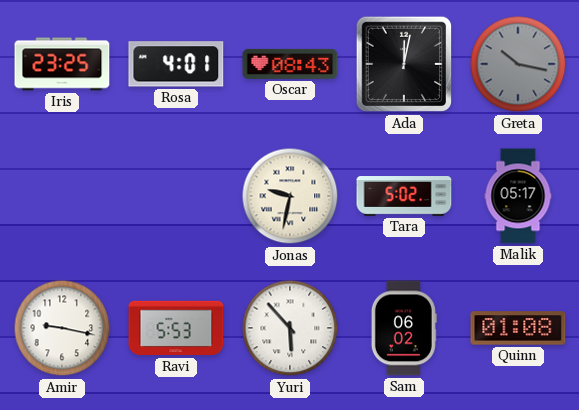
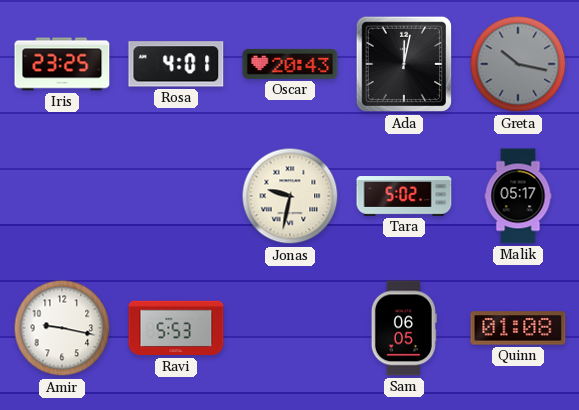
Oscar: 08:43 -> 20:43 (290, 64)
Yuri: 5:53 -> none (290, 328)
Sam: 06:02 -> 06:05 (404, 328)
